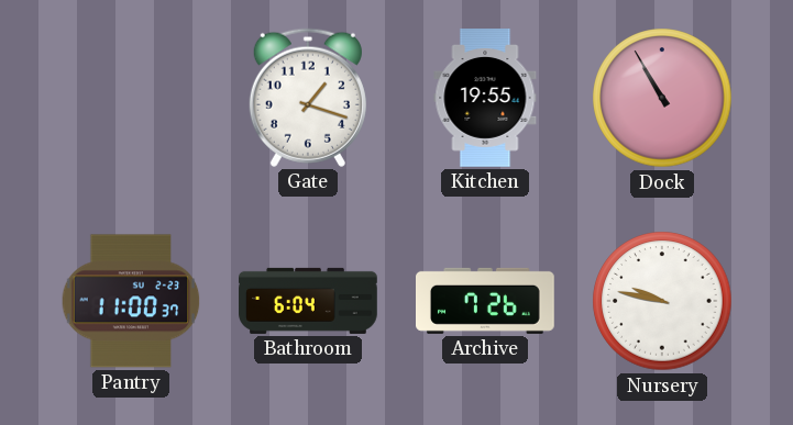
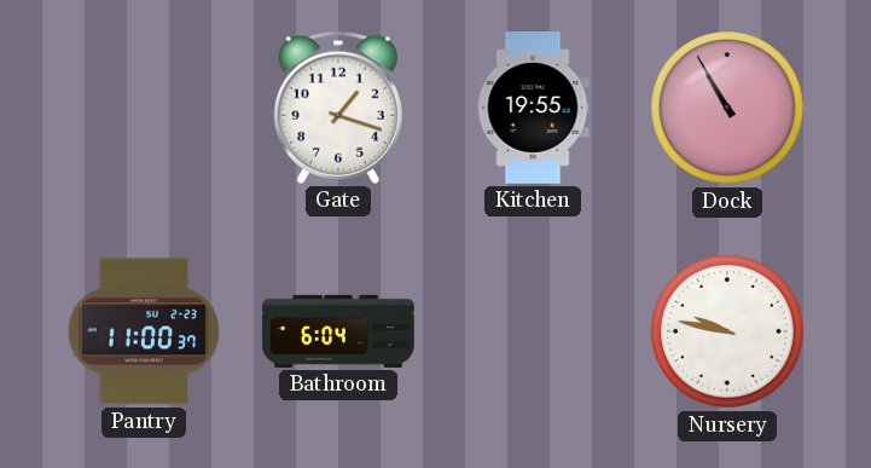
Archive: 7:26 -> none (486, 301)
